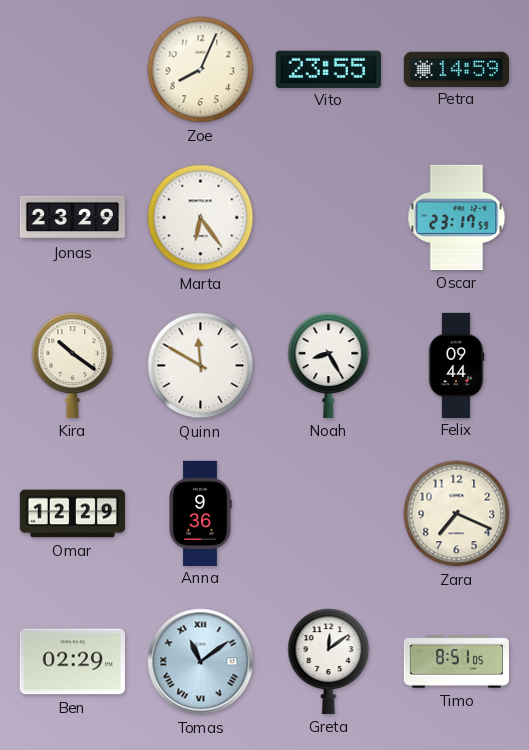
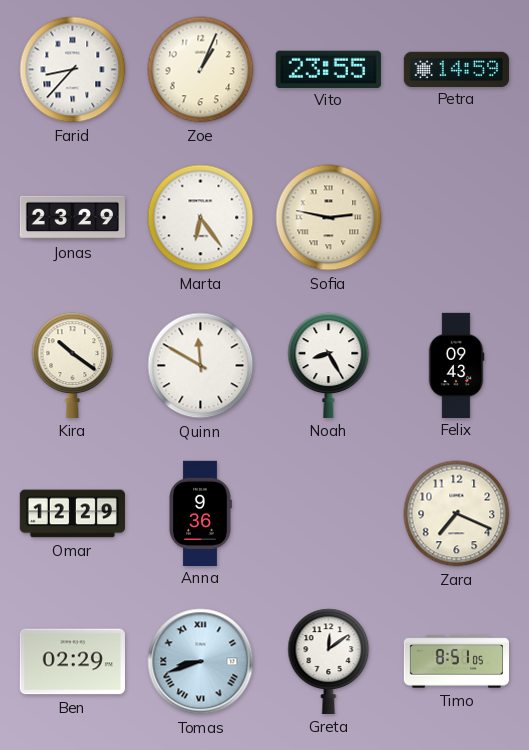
Farid: none -> 8:37 (73, 70)
Zoe: 8:04 -> 1:04 (201, 70)
Sofia: none -> 2:47 (329, 218)
Oscar: 23:17 -> none (457, 217)
Felix: 09:44 -> 09:43 (456, 365)
Tomas: 11:09 -> 8:42 (201, 662)
